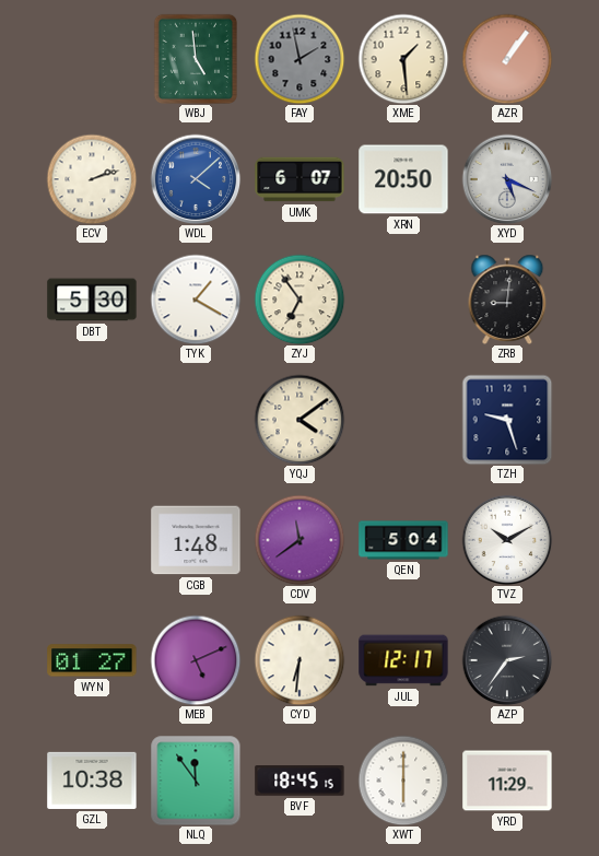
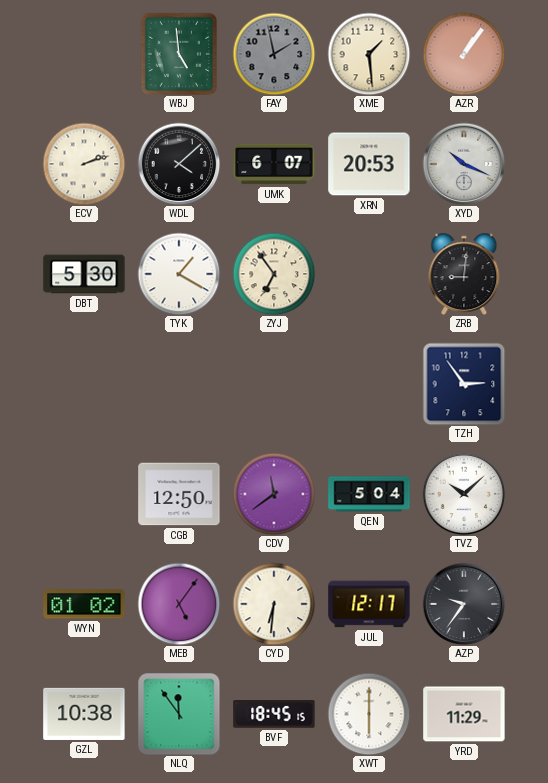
WDL dial: blue -> black (179, 164)
XRN: 20:50 -> 20:53 (369, 164)
XYD: 5:19 -> 10:19 (464, 164)
YQJ: 4:09 -> none (299, 420)
TZH: 9:27 -> 2:54 (464, 384)
CGB: 1:48 -> 12:50 (179, 494)
TVZ: 10:10 -> 10:08 (464, 494)
WYN: 01:27 -> 01:02 (84, 604)
MEB: 5:11 -> 5:06 (179, 604)
AZP: 2:36 -> 9:36 (464, 604)
